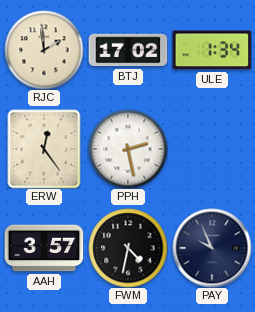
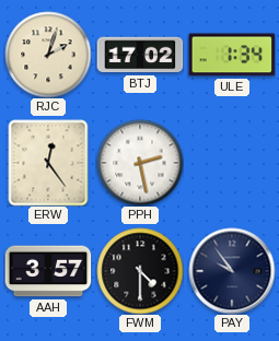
RJC: 1:59 -> 2:03 (48, 55)
FWM: 4:32 -> 4:30 (140, 271)
PAY: 9:56 -> 9:54 (232, 271)
